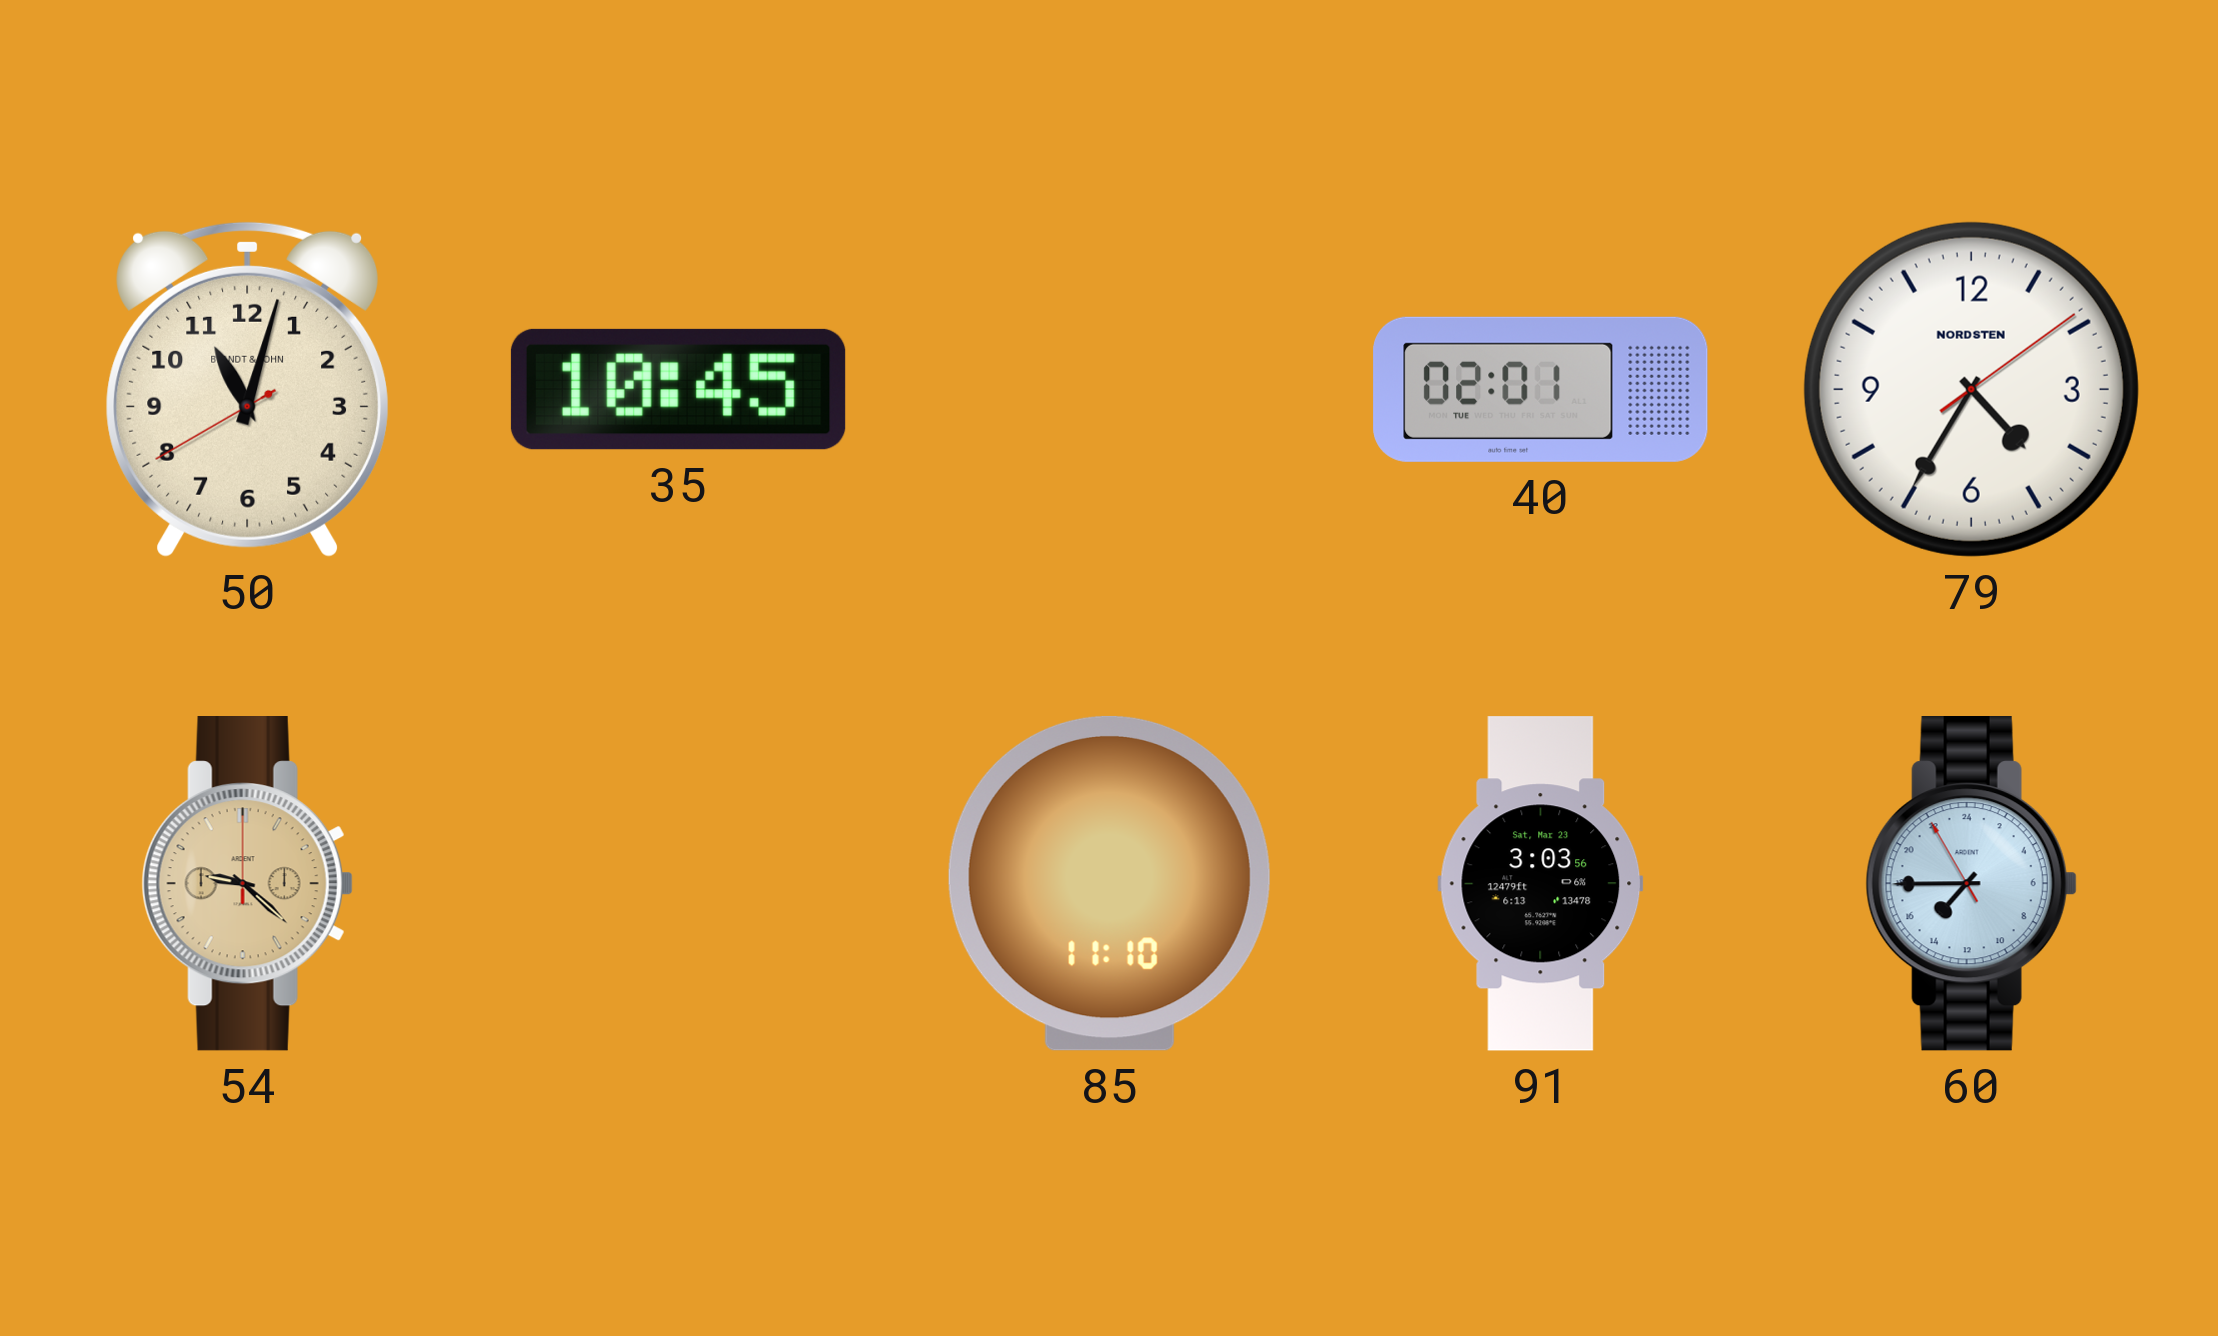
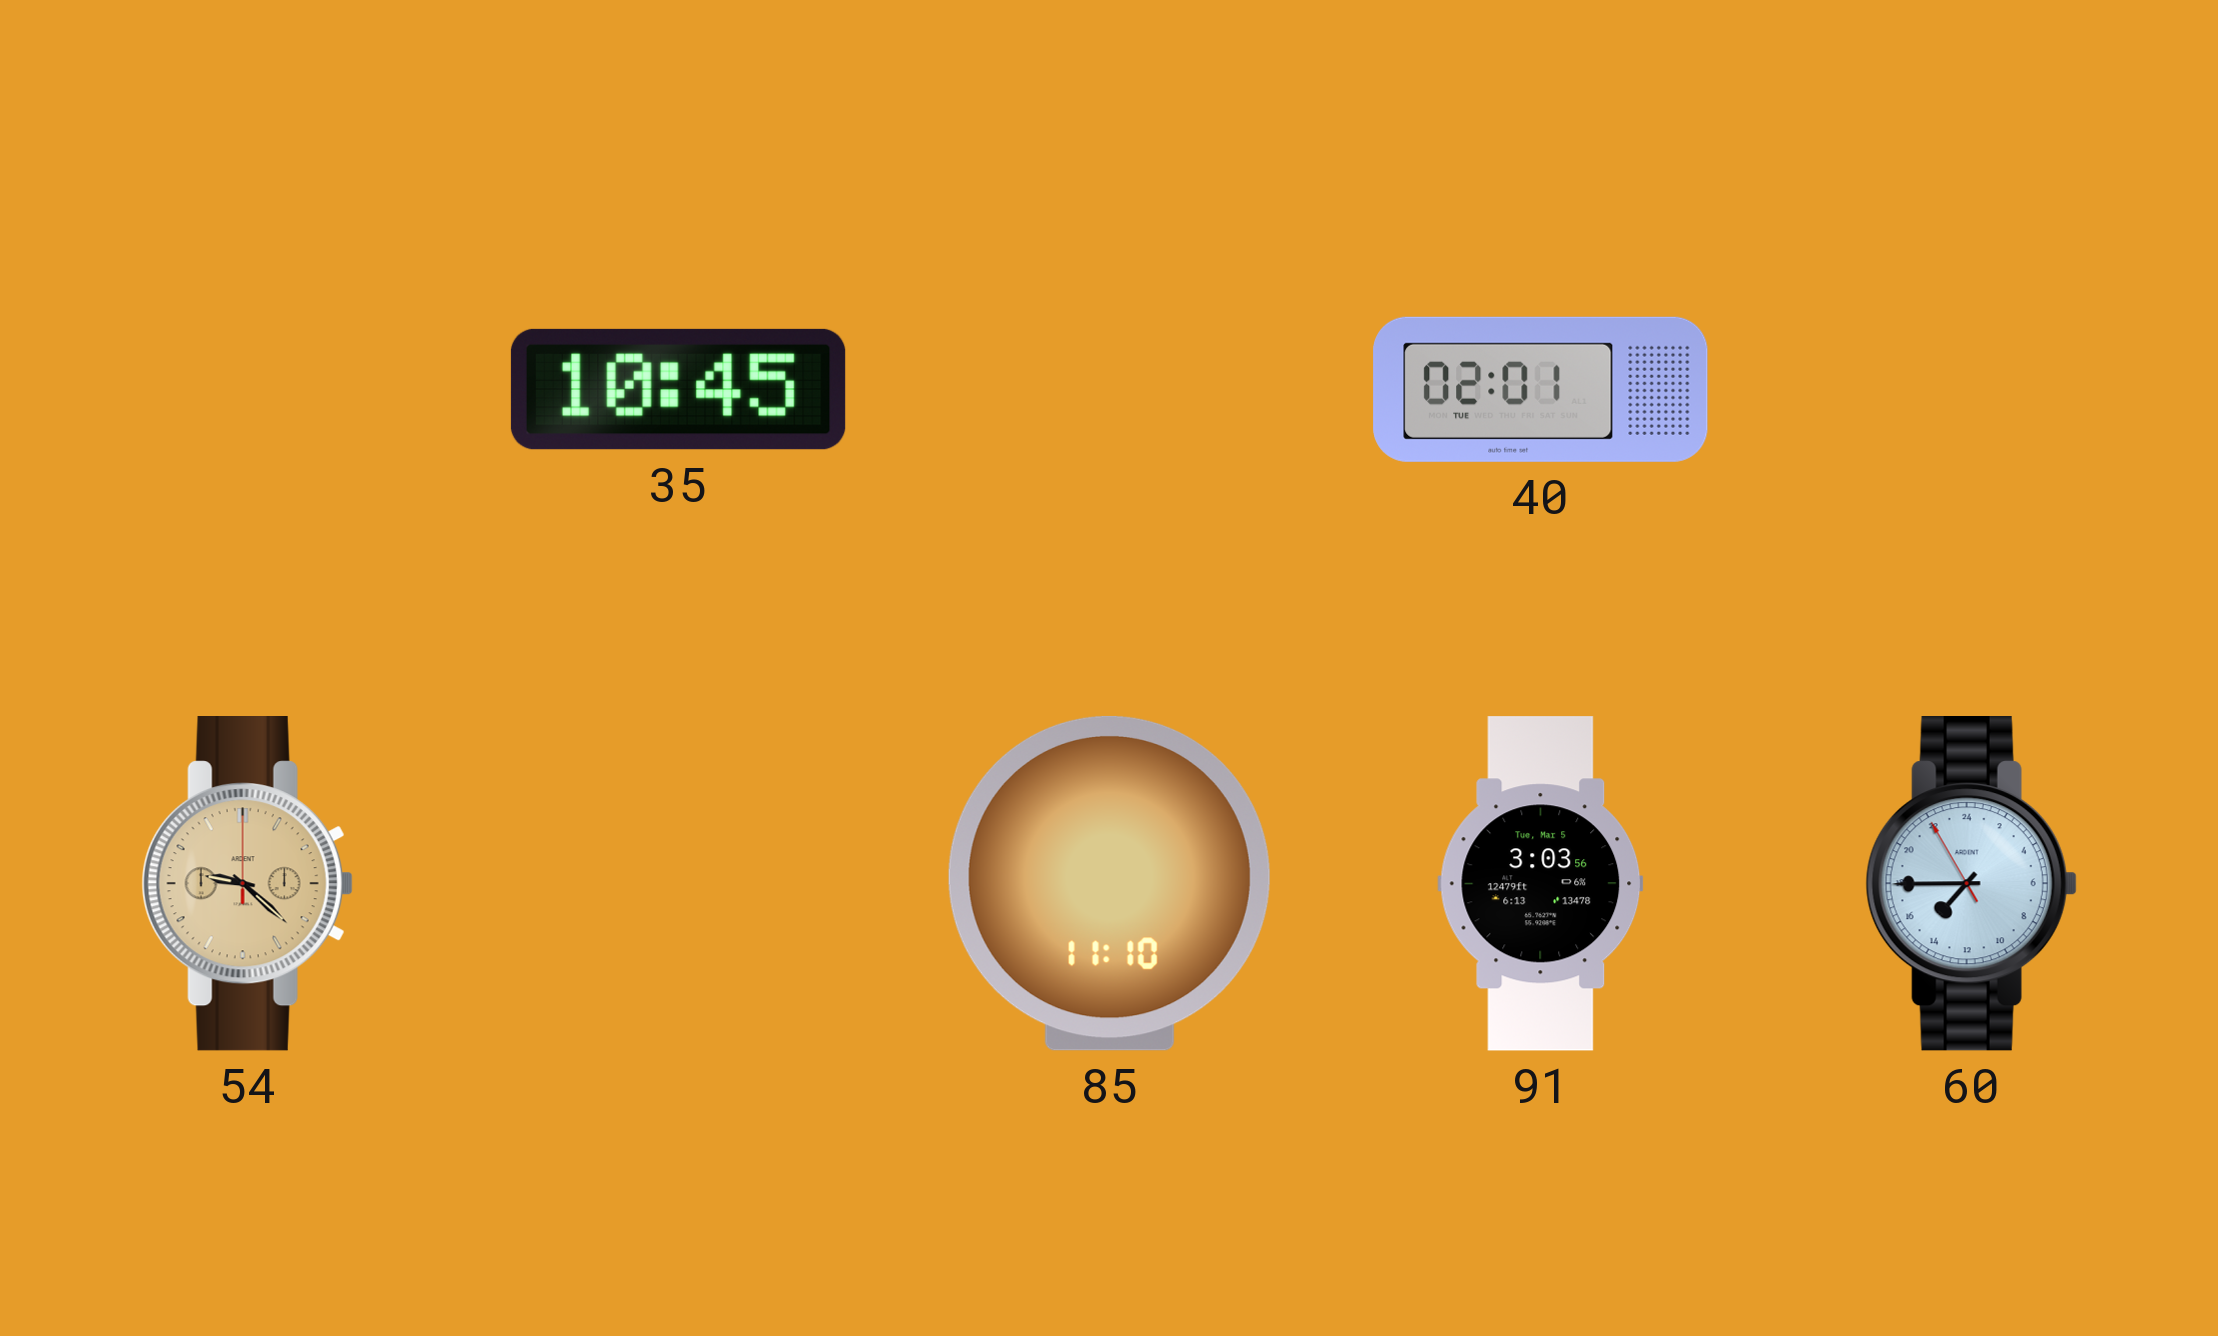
50: 11:02 -> none (248, 389)
79: 4:35 -> none (1971, 389)
91 date: Sat, Mar 23 -> Tue, Mar 5 (1541, 884)
